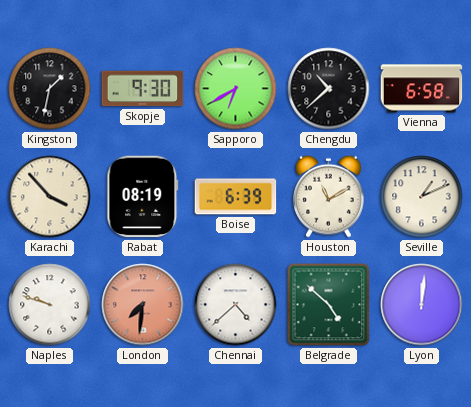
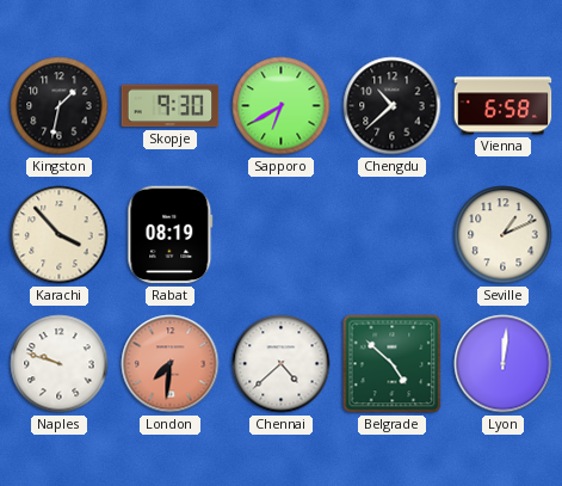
Boise: 6:39 -> none (236, 197)
Houston: 11:10 -> none (329, 196)
